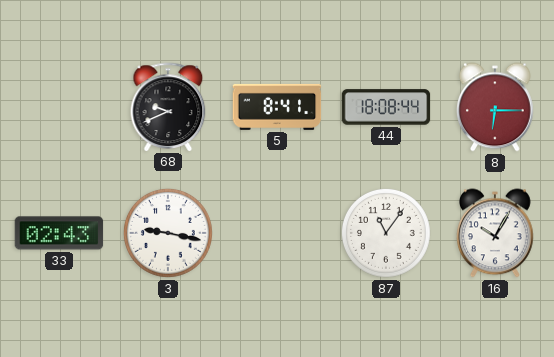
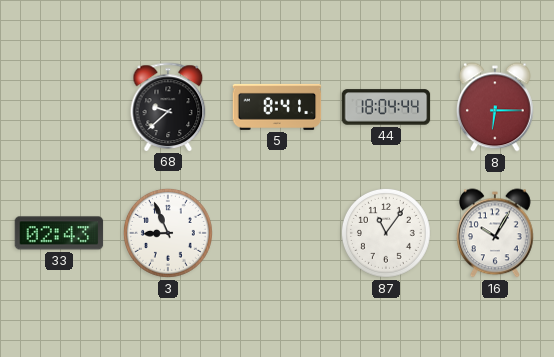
68: 9:41 -> 9:38 (168, 107)
44: 18:08 -> 18:04 (386, 107)
3: 9:17 -> 8:56 (168, 233)
